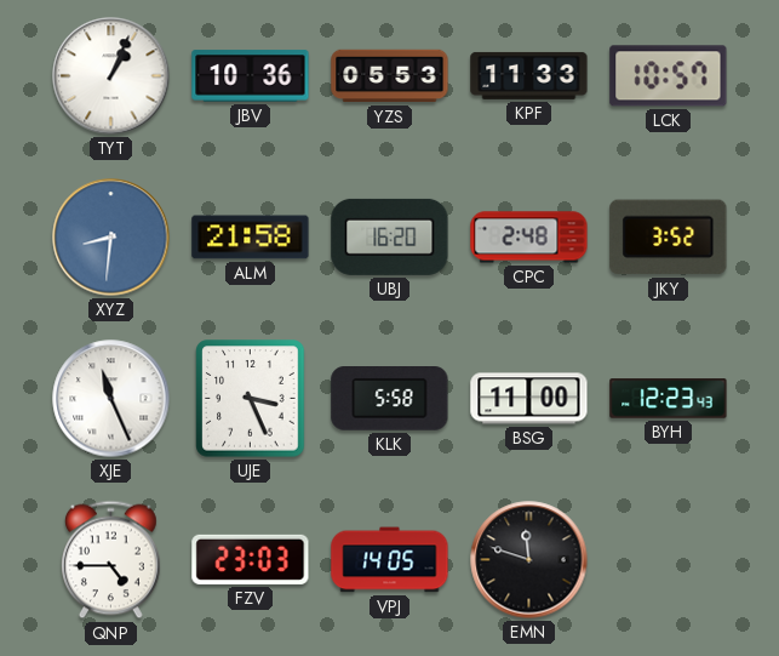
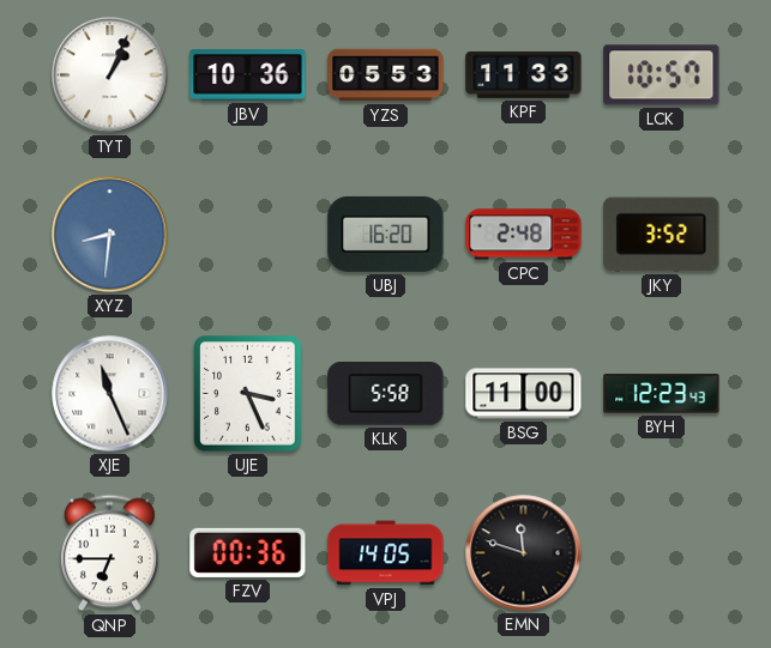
ALM: 21:58 -> none (251, 238)
QNP: 4:45 -> 6:45 (110, 553)
FZV: 23:03 -> 00:36 (248, 552)
